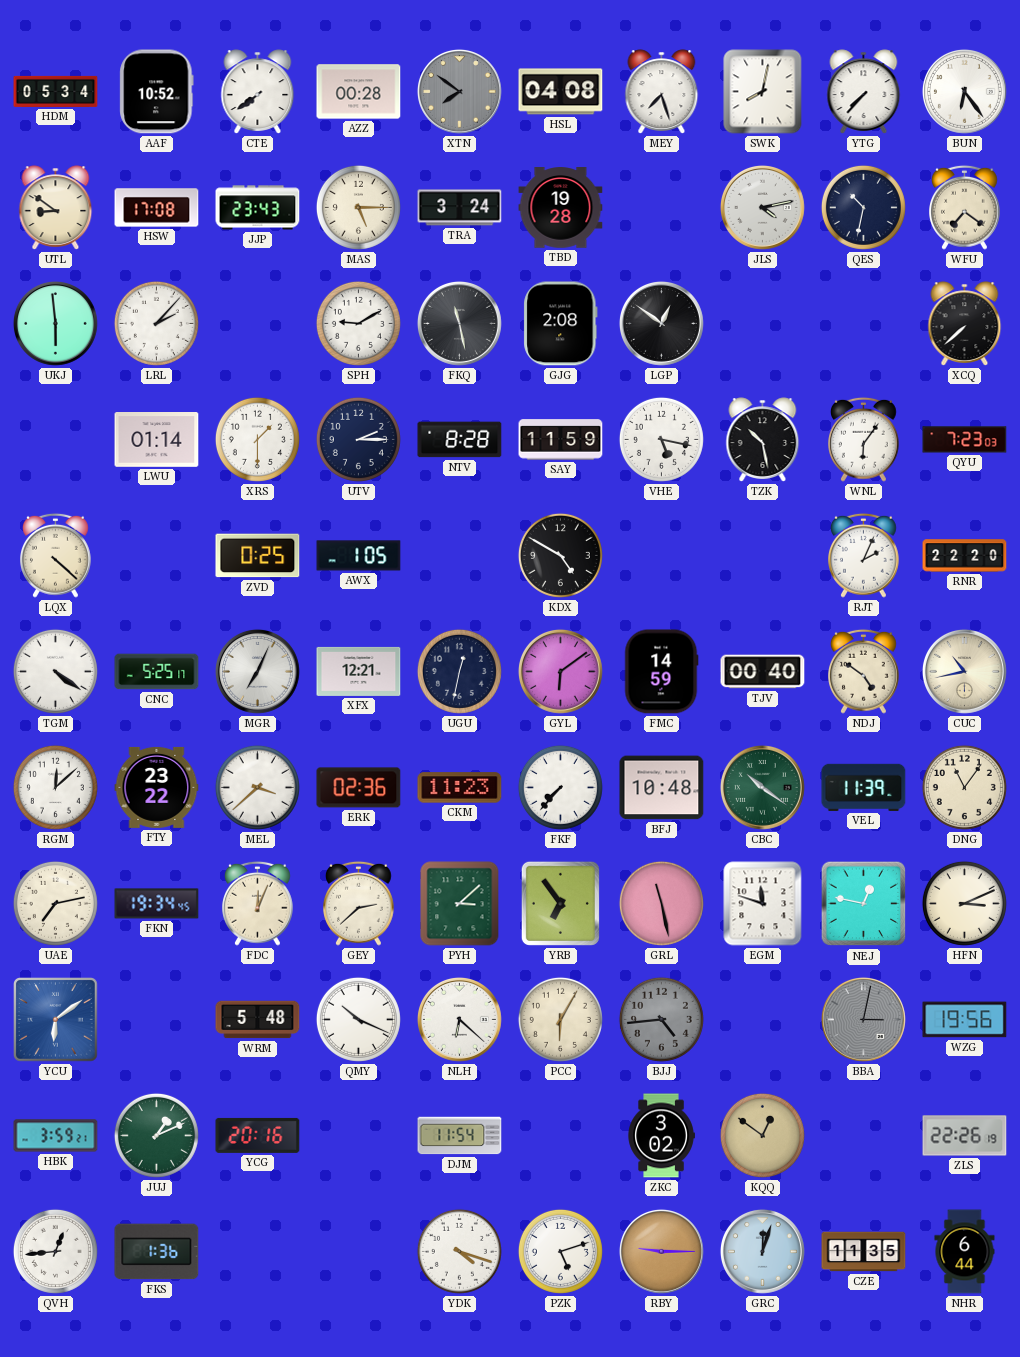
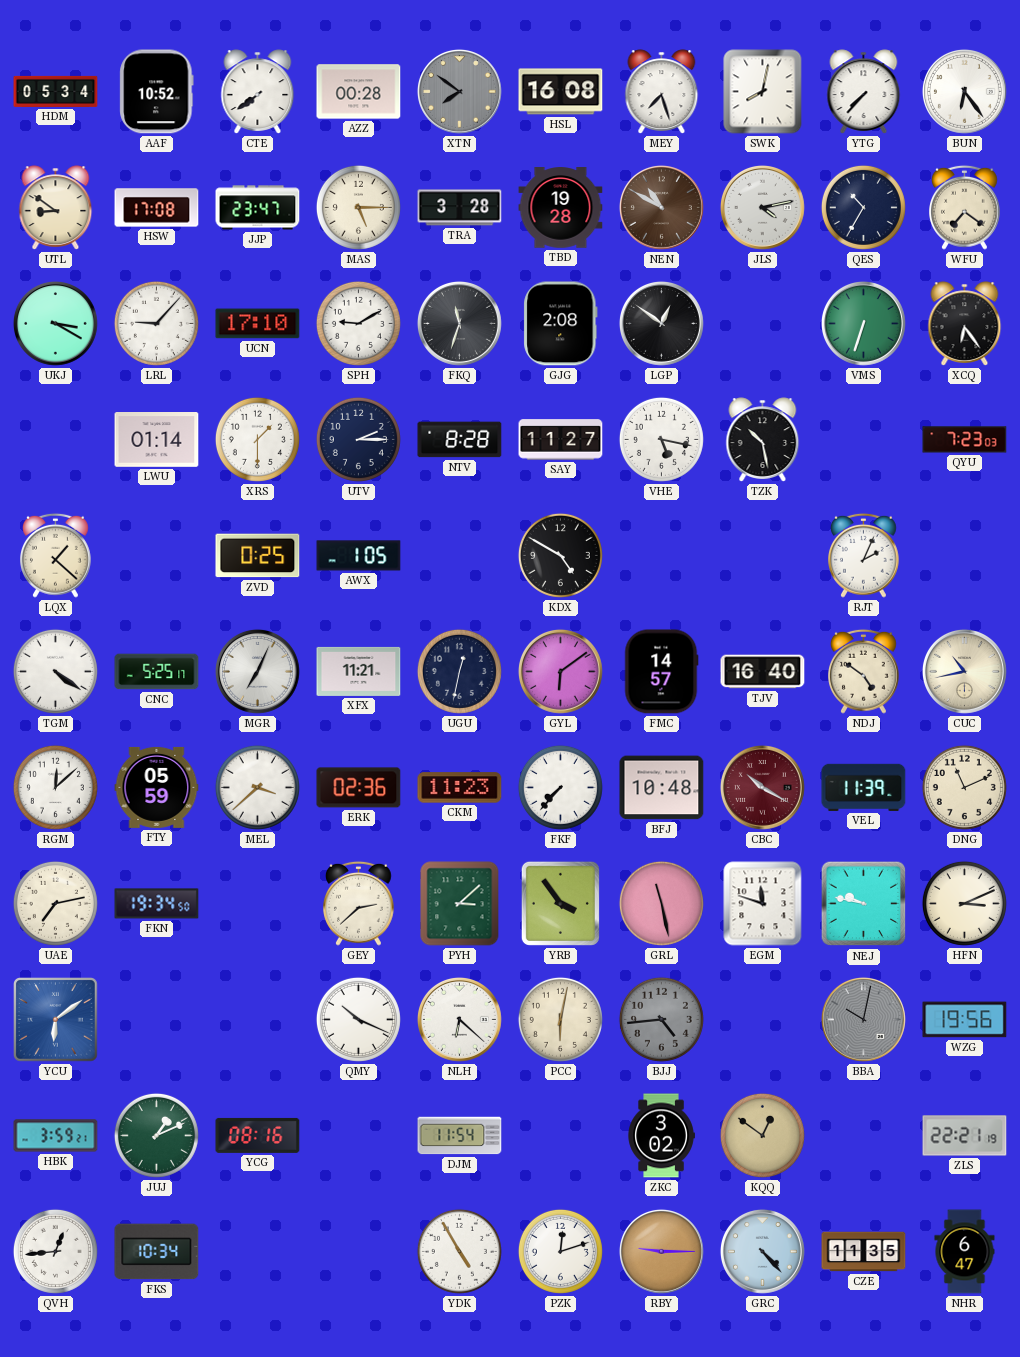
HSL: 04:08 -> 16:08 (561, 92)
JJP: 23:43 -> 23:47 (258, 208)
TRA: 3:24 -> 3:28 (460, 208)
NEN: none -> 10:50 (661, 207)
QES: 10:32 -> 10:35 (863, 207)
UKJ: 5:59 -> 3:20 (55, 323)
LRL: 2:07 -> 9:07 (156, 323)
UCN: none -> 17:10 (258, 324)
FKQ: 11:28 -> 11:33 (459, 323)
VMS: none -> 6:33 (863, 323)
XCQ: 7:38 -> 6:24 (965, 324)
SAY: 11:59 -> 11:27 (561, 440)
WNL: 6:06 -> none (864, 439)
LQX: 4:22 -> 1:22 (56, 555)
RNR: 22:20 -> none (965, 556)
XFX: 12:21 -> 11:21 (359, 671)
FMC: 14:59 -> 14:57 (662, 672)
TJV: 00:40 -> 16:40 (763, 672)
FTY: 23:22 -> 05:59 (157, 787)
CBC: 10:21 -> 10:20 (762, 787)
CBC dial: green -> burgundy (762, 787)
DNG: 11:06 -> 11:11 (964, 787)
FKN: 19:34:45 -> 19:34:50 (157, 904)
FDC: 12:04 -> none (258, 903)
YRB: 6:54 -> 3:54 (560, 903)
NEJ: 12:47 -> 9:47 (864, 904)
WRM: 5:48 -> none (258, 1020)
PCC: 6:05 -> 6:02 (560, 1019)
BBA: 3:02 -> 10:02 (863, 1019)
YCG: 20:16 -> 08:16 (258, 1135)
ZLS: 22:26 -> 22:21 (965, 1136)
FKS: 1:36 -> 10:34 (157, 1252)
YDK: 4:18 -> 4:55 (459, 1251)
PZK: 5:12 -> 12:12 (560, 1251)
GRC: 12:03 -> 4:23 (762, 1251)
NHR: 6:44 -> 6:47 (965, 1252)
